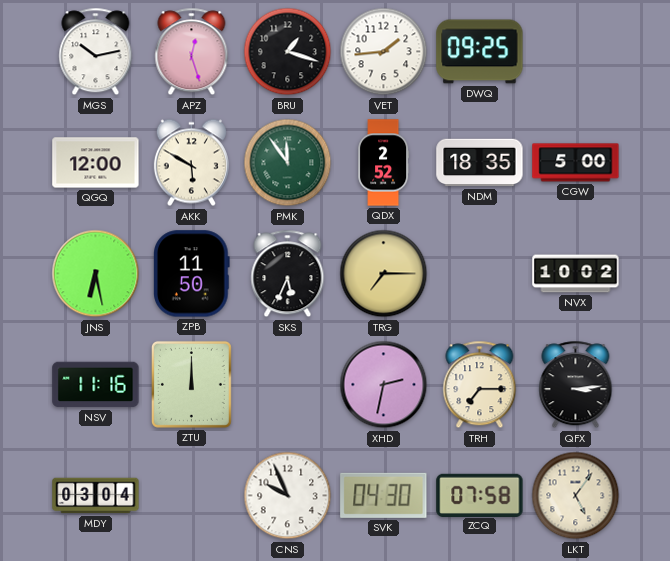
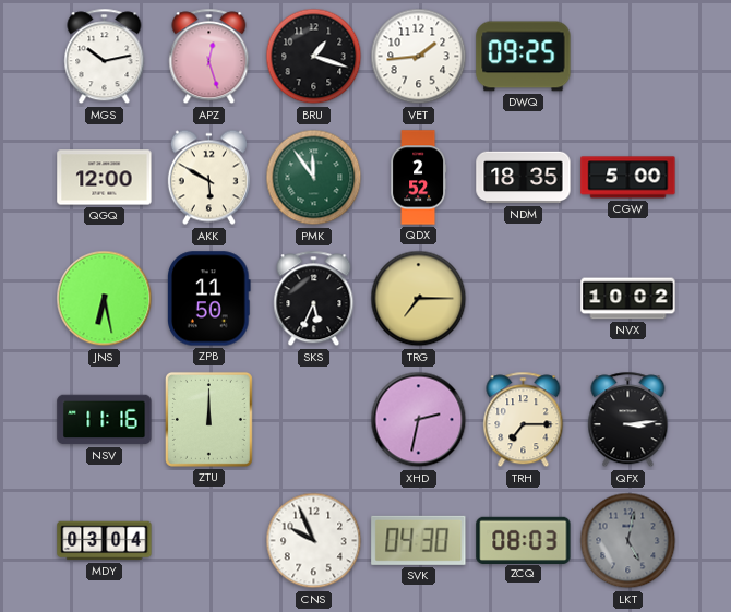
ZCQ: 07:58 -> 08:03 (524, 540)
LKT: 5:06 -> 5:02 (628, 541)
LKT dial: cream -> grey (628, 541)
